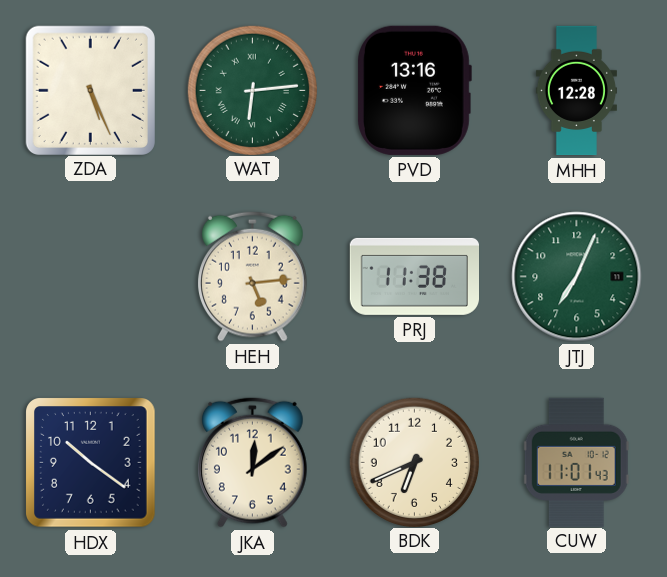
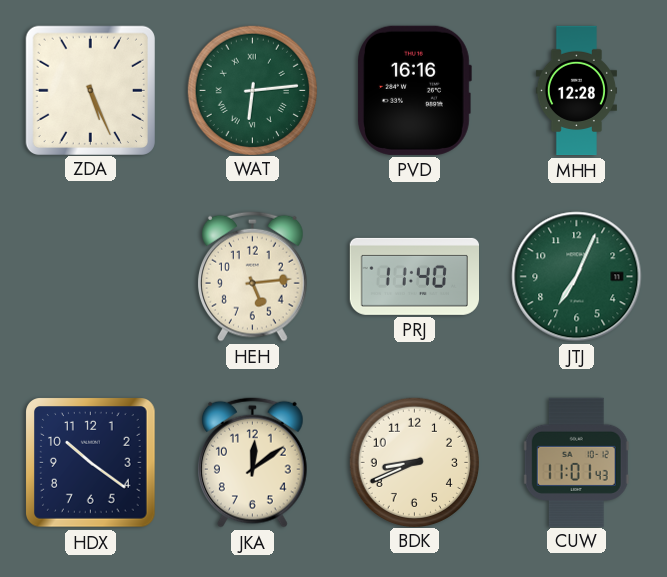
PVD: 13:16 -> 16:16 (414, 90)
PRJ: 11:38 -> 11:40 (414, 276)
BDK: 6:41 -> 8:41 (414, 462)
